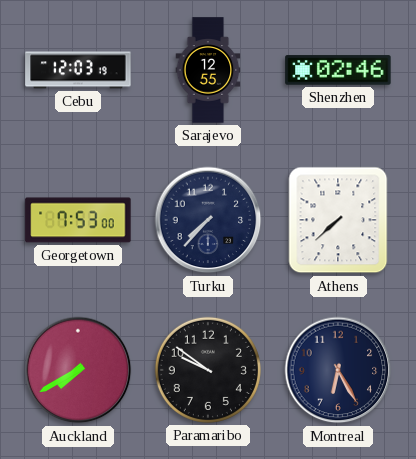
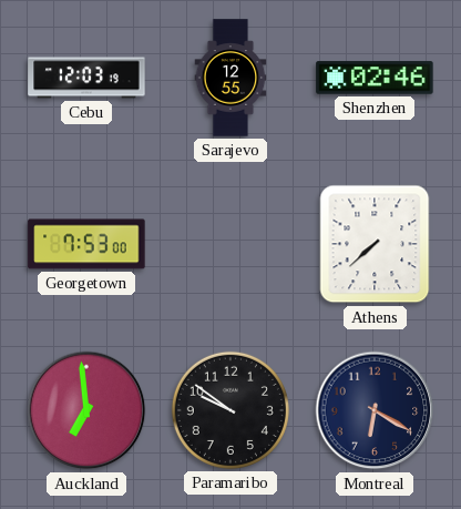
Turku: 7:37 -> none (208, 220)
Auckland: 7:40 -> 6:59 (86, 410)
Montreal: 6:25 -> 6:20 (375, 410)
